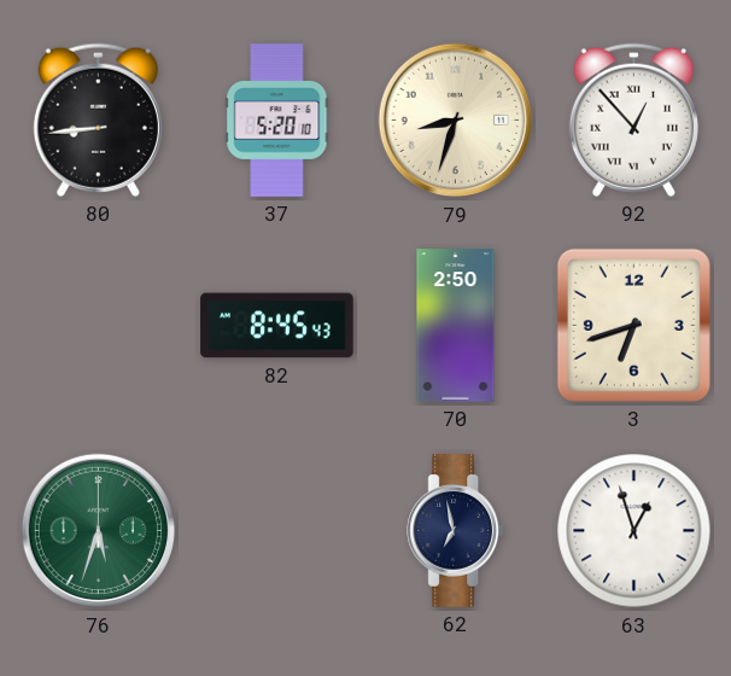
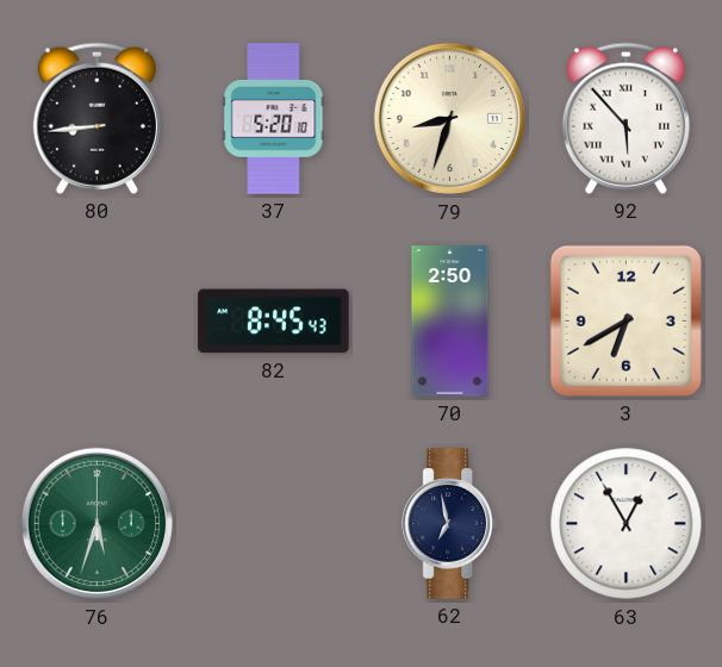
92: 12:53 -> 5:53 (625, 118)
3: 6:42 -> 6:40 (625, 320)
63: 12:57 -> 12:55 (627, 524)
